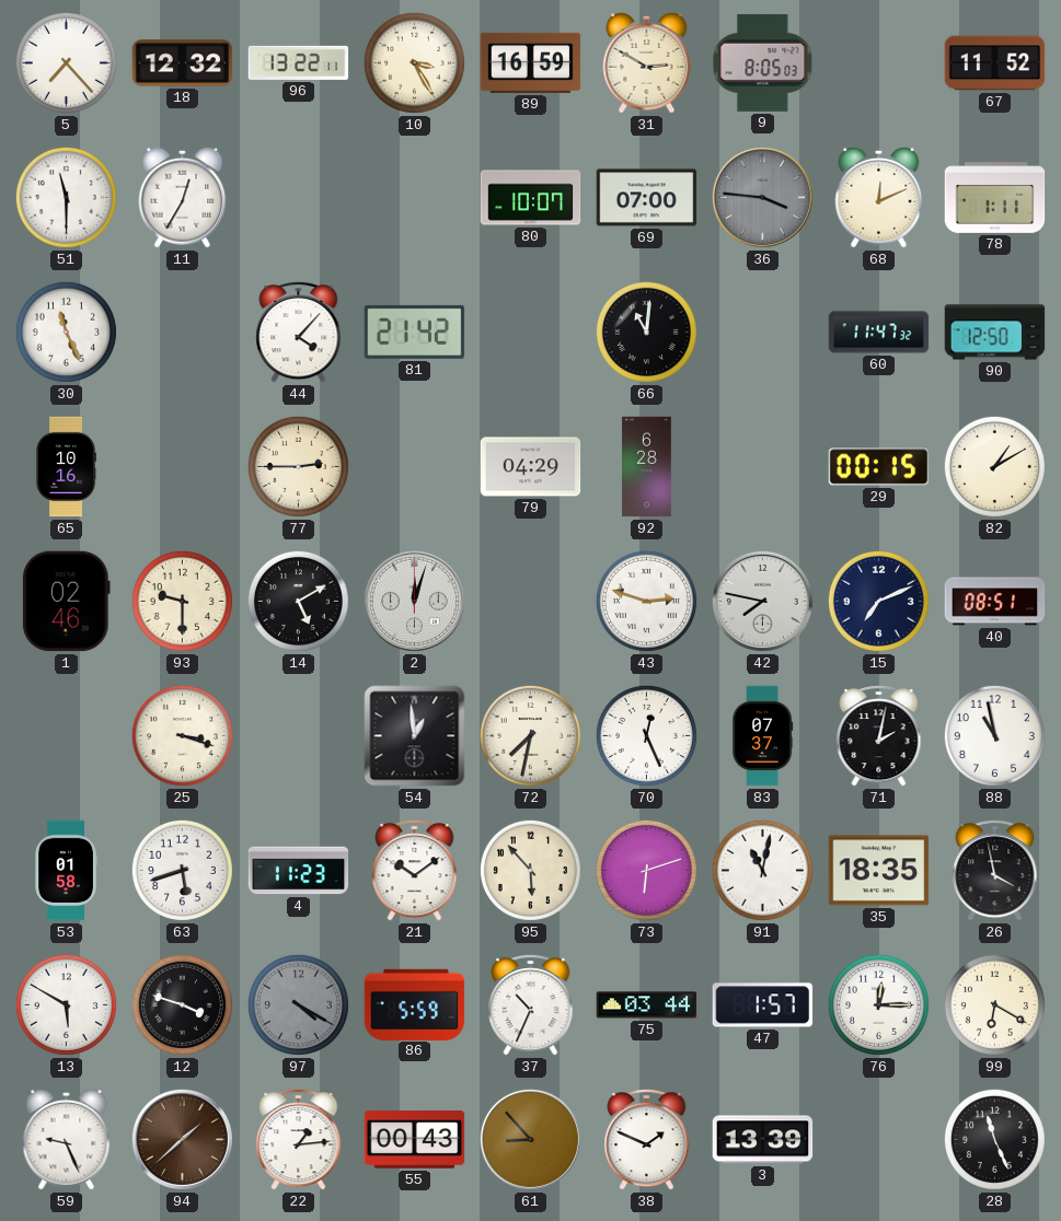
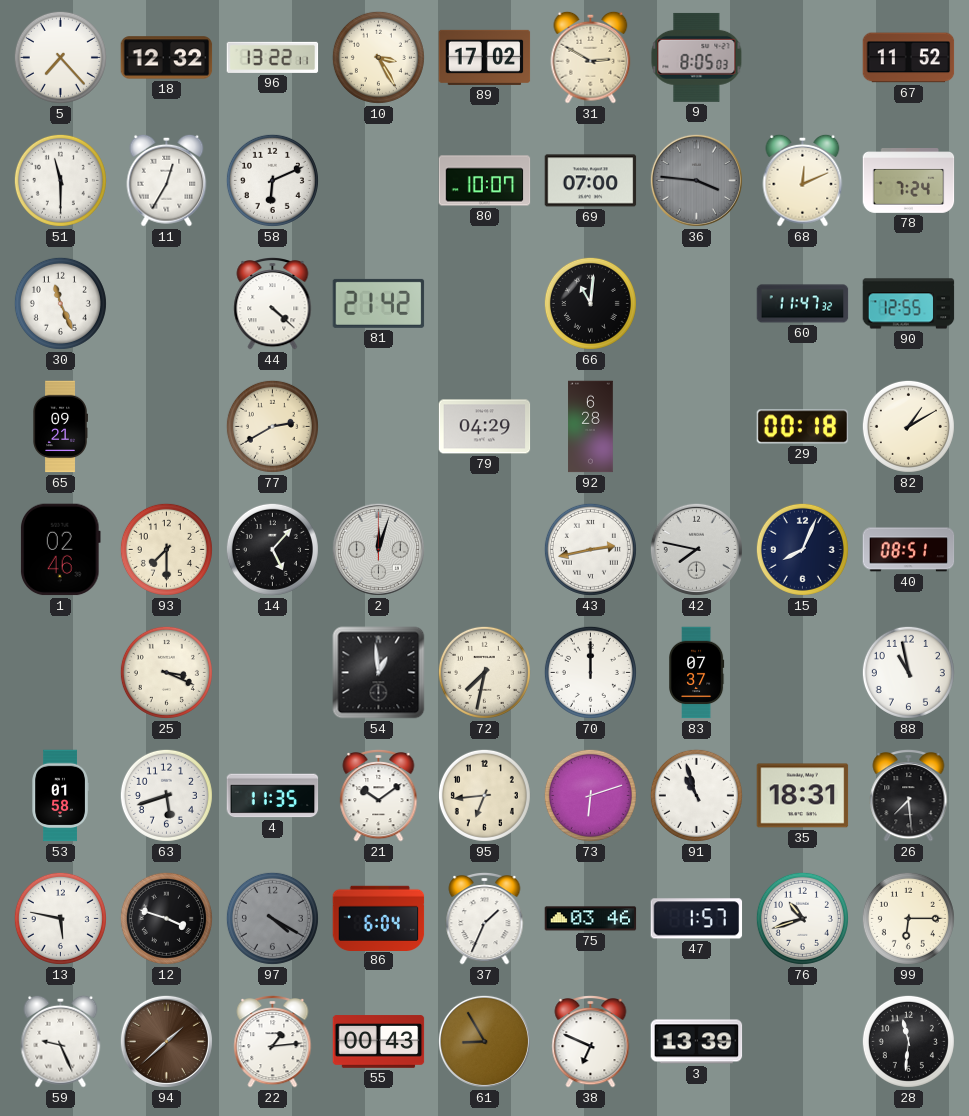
89: 16:59 -> 17:02 (485, 57)
58: none -> 6:11 (272, 180)
78: 1:11 -> 7:24 (909, 181)
44: 4:07 -> 4:22 (273, 303)
90: 12:50 -> 12:55 (909, 304)
65: 10:16 -> 09:21 (60, 427)
77: 2:45 -> 2:40 (272, 426)
29: 00:15 -> 00:18 (803, 427)
93: 9:30 -> 7:30 (166, 549)
14: 5:10 -> 5:07 (272, 549)
43: 2:48 -> 2:43 (590, 549)
15: 7:11 -> 8:04 (802, 549)
25: 3:18 -> 3:19 (166, 672)
70: 12:26 -> 12:00 (590, 672)
71: 2:02 -> none (879, 735)
4: 11:23 -> 11:35 (273, 796)
95: 5:53 -> 6:44 (484, 795)
91: 11:02 -> 10:57 (696, 795)
35: 18:35 -> 18:31 (803, 796)
26: 3:58 -> 7:29 (909, 795)
13: 5:50 -> 5:47 (60, 918)
86: 5:59 -> 6:04 (379, 918)
37: 10:34 -> 1:34 (485, 918)
75: 03:44 -> 03:46 (591, 919)
76: 12:15 -> 10:42 (802, 918)
99: 6:20 -> 6:15 (908, 918)
61: 8:53 -> 8:55 (484, 1041)
38: 1:49 -> 6:49 (591, 1041)
28: 11:26 -> 11:31 (908, 1041)
